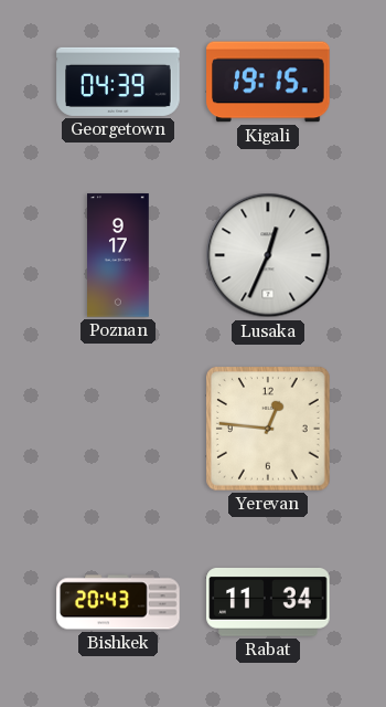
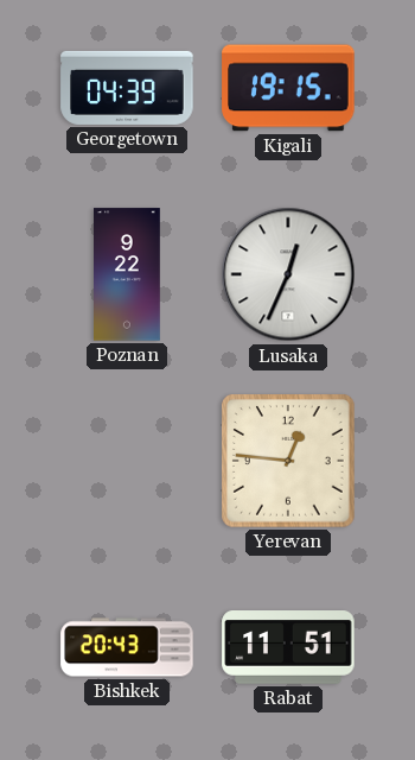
Poznan: 9:17 -> 9:22 (128, 274)
Rabat: 11:34 -> 11:51 (288, 648)
